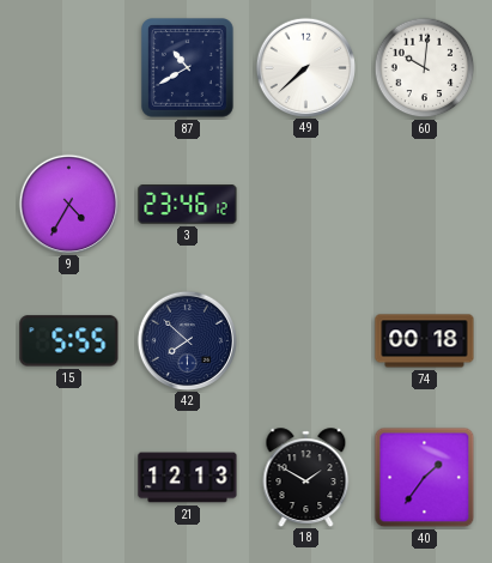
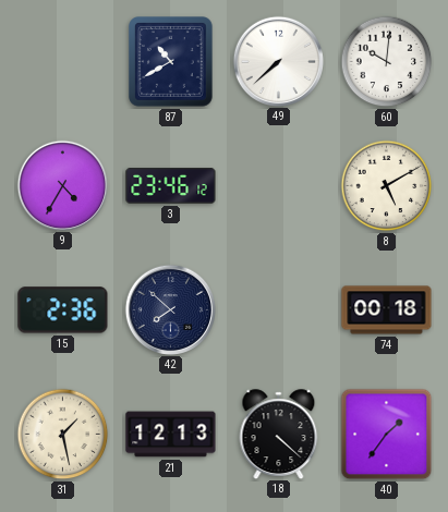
8: none -> 5:10 (387, 186)
15: 5:55 -> 2:36 (63, 310)
31: none -> 1:28 (63, 435)
18: 1:50 -> 4:22 (279, 434)
